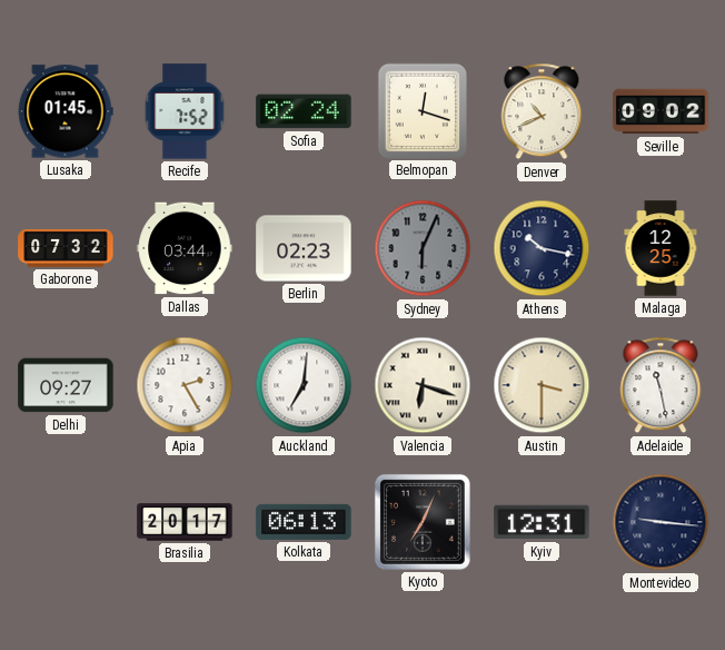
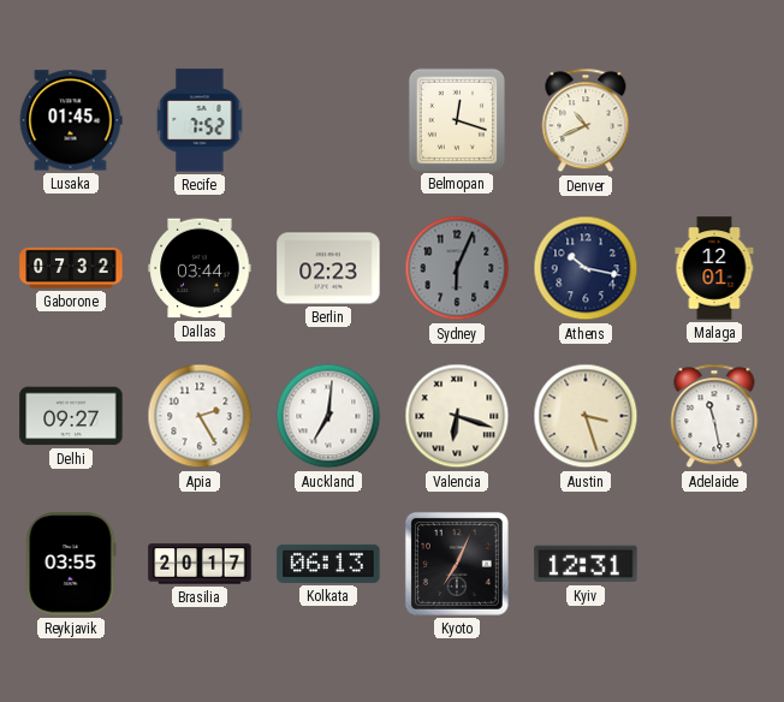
Sofia: 02:24 -> none (304, 111)
Seville: 09:02 -> none (661, 111)
Malaga: 12:25 -> 12:01 (714, 268)
Austin: 3:30 -> 3:27 (586, 416)
Reykjavik: none -> 03:55 (71, 564)
Montevideo: 9:16 -> none (661, 522)
